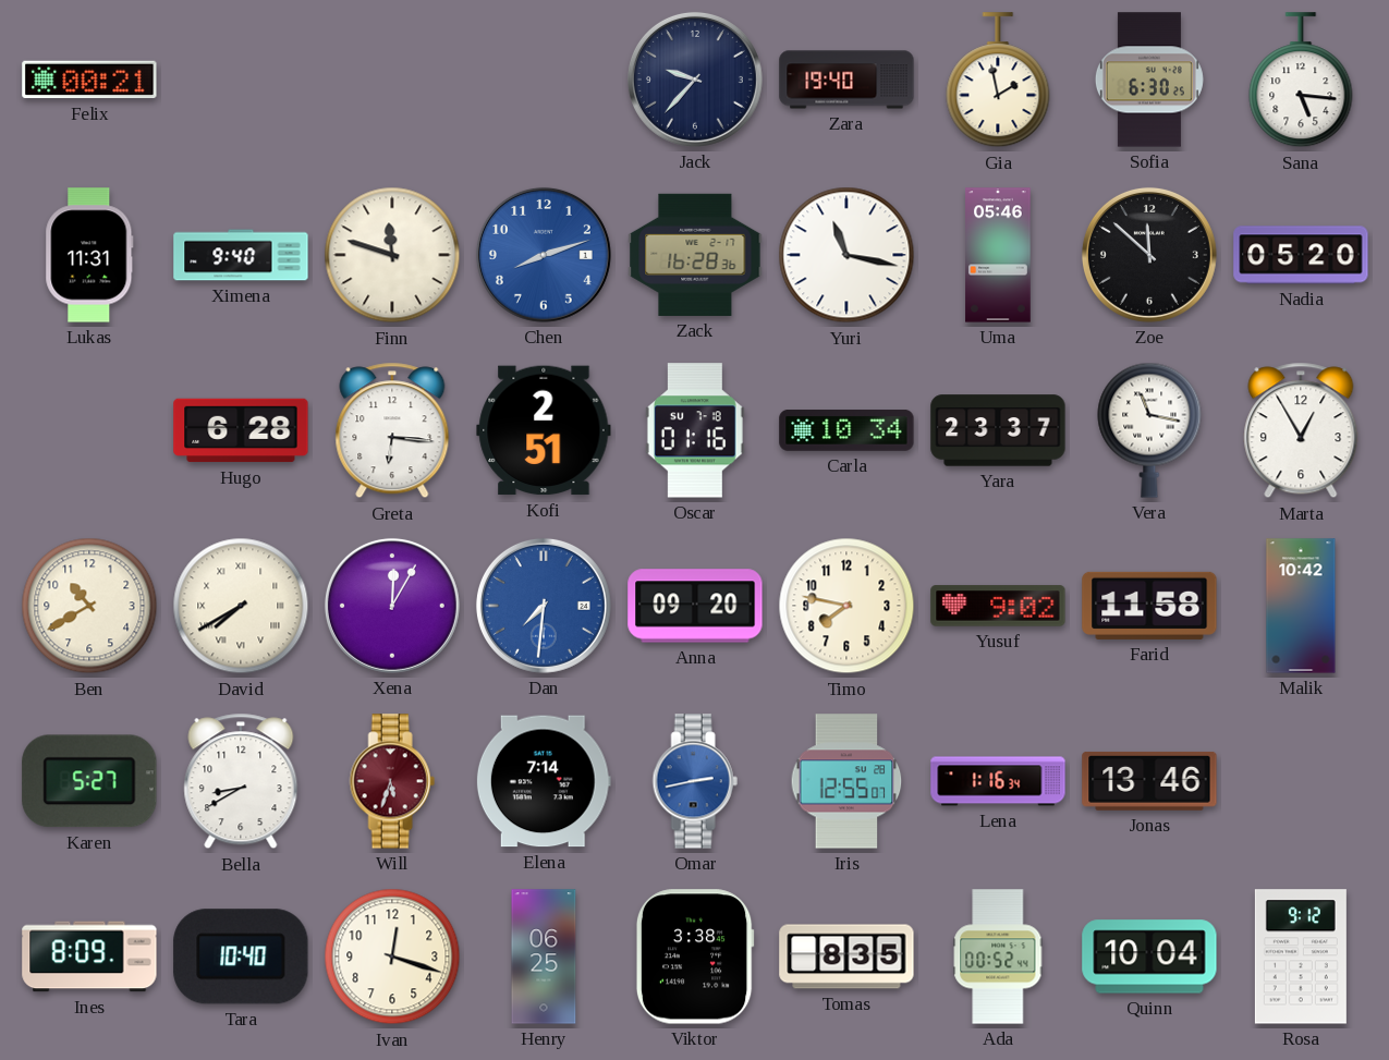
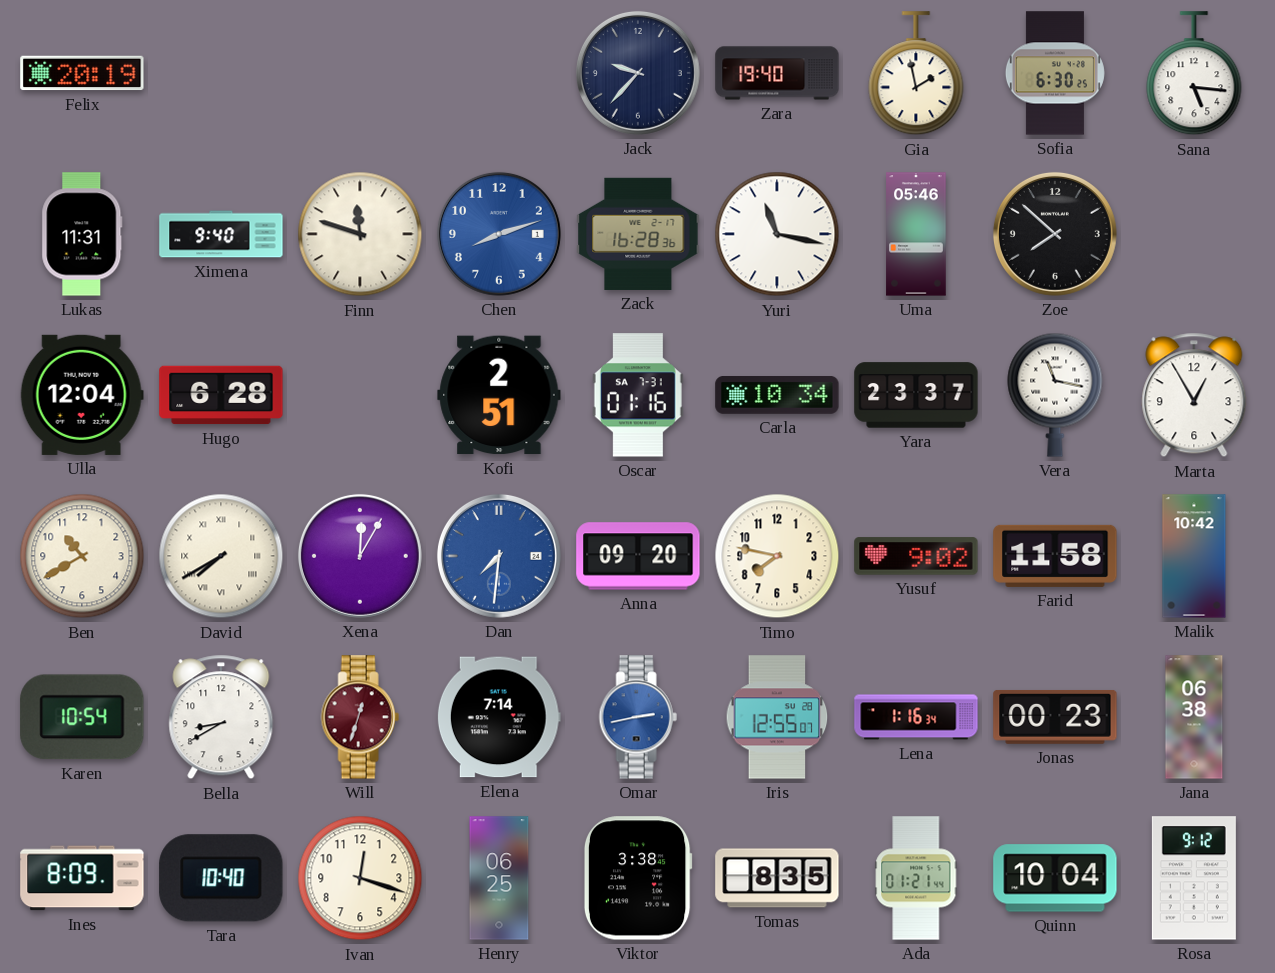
Felix: 00:21 -> 20:19 (82, 73)
Zoe: 11:52 -> 7:52 (1055, 234)
Nadia: 05:20 -> none (1301, 255)
Ulla: none -> 12:04 (82, 395)
Greta: 6:16 -> none (392, 430)
Oscar date: SU 7-18 -> SA 7-31 (638, 395)
Karen: 5:27 -> 10:54 (82, 717)
Will: 5:33 -> 12:33 (360, 717)
Jonas: 13:46 -> 00:23 (1055, 717)
Jana: none -> 06:38 (1194, 717)
Ada: 00:52 -> 01:21 (916, 878)
